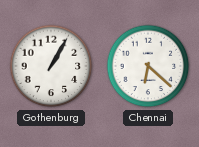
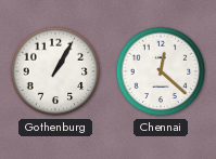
Chennai: 6:22 -> 12:22 (161, 71)
